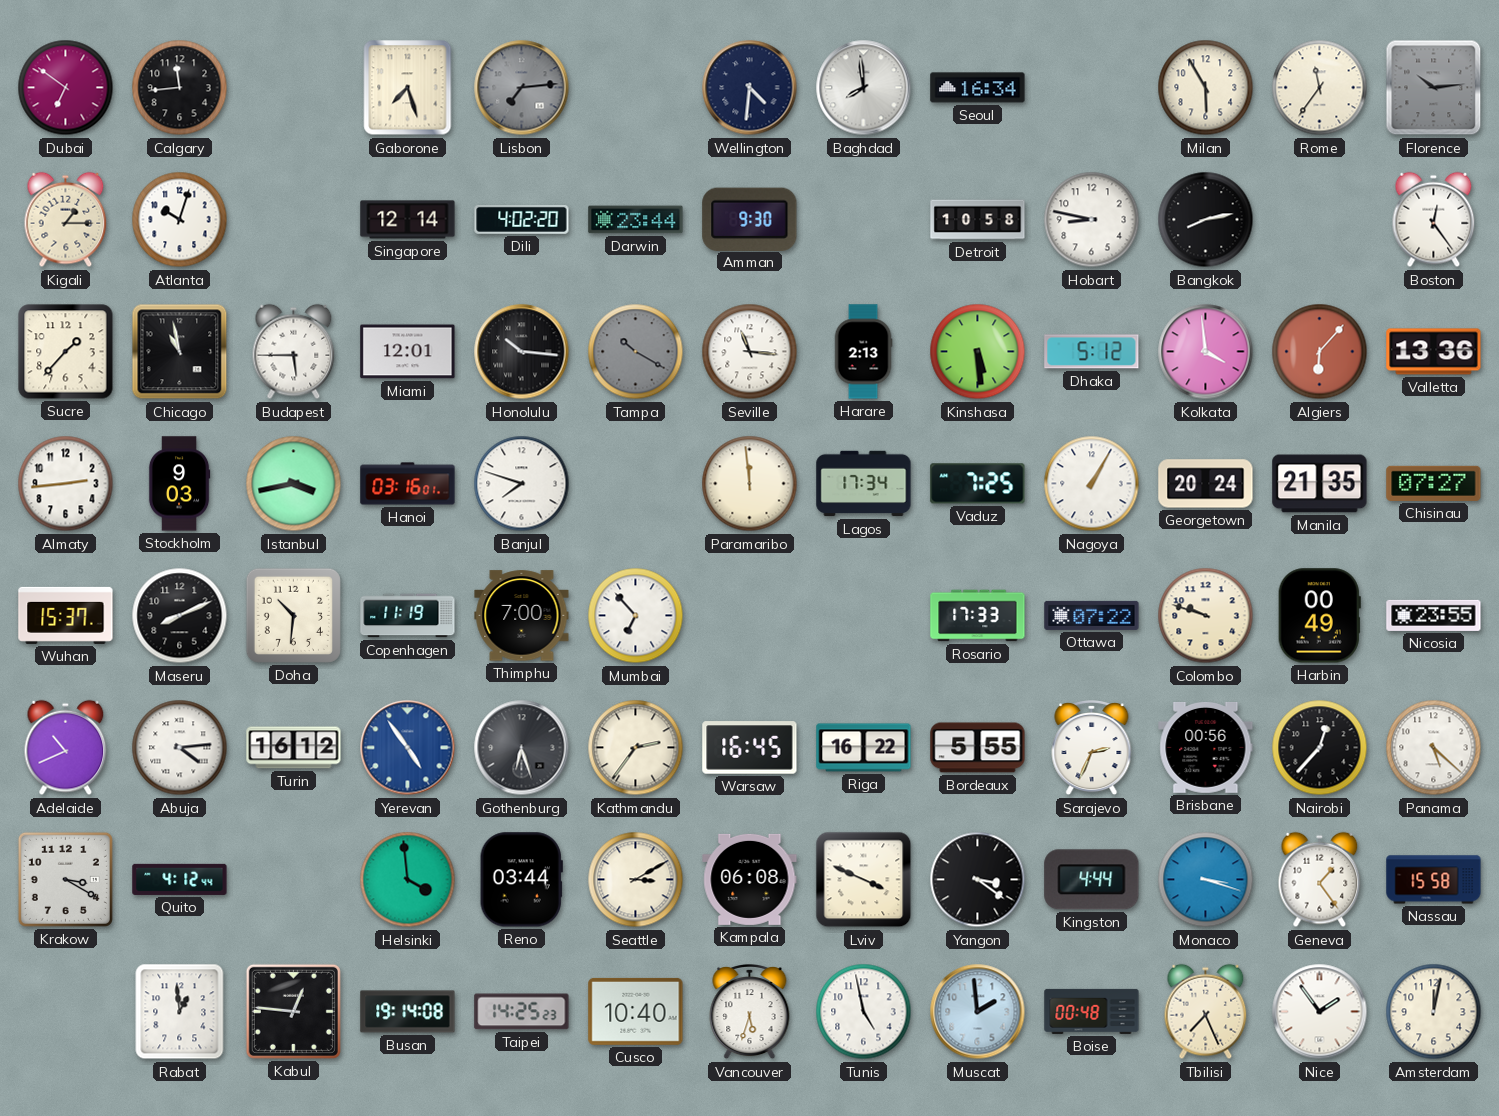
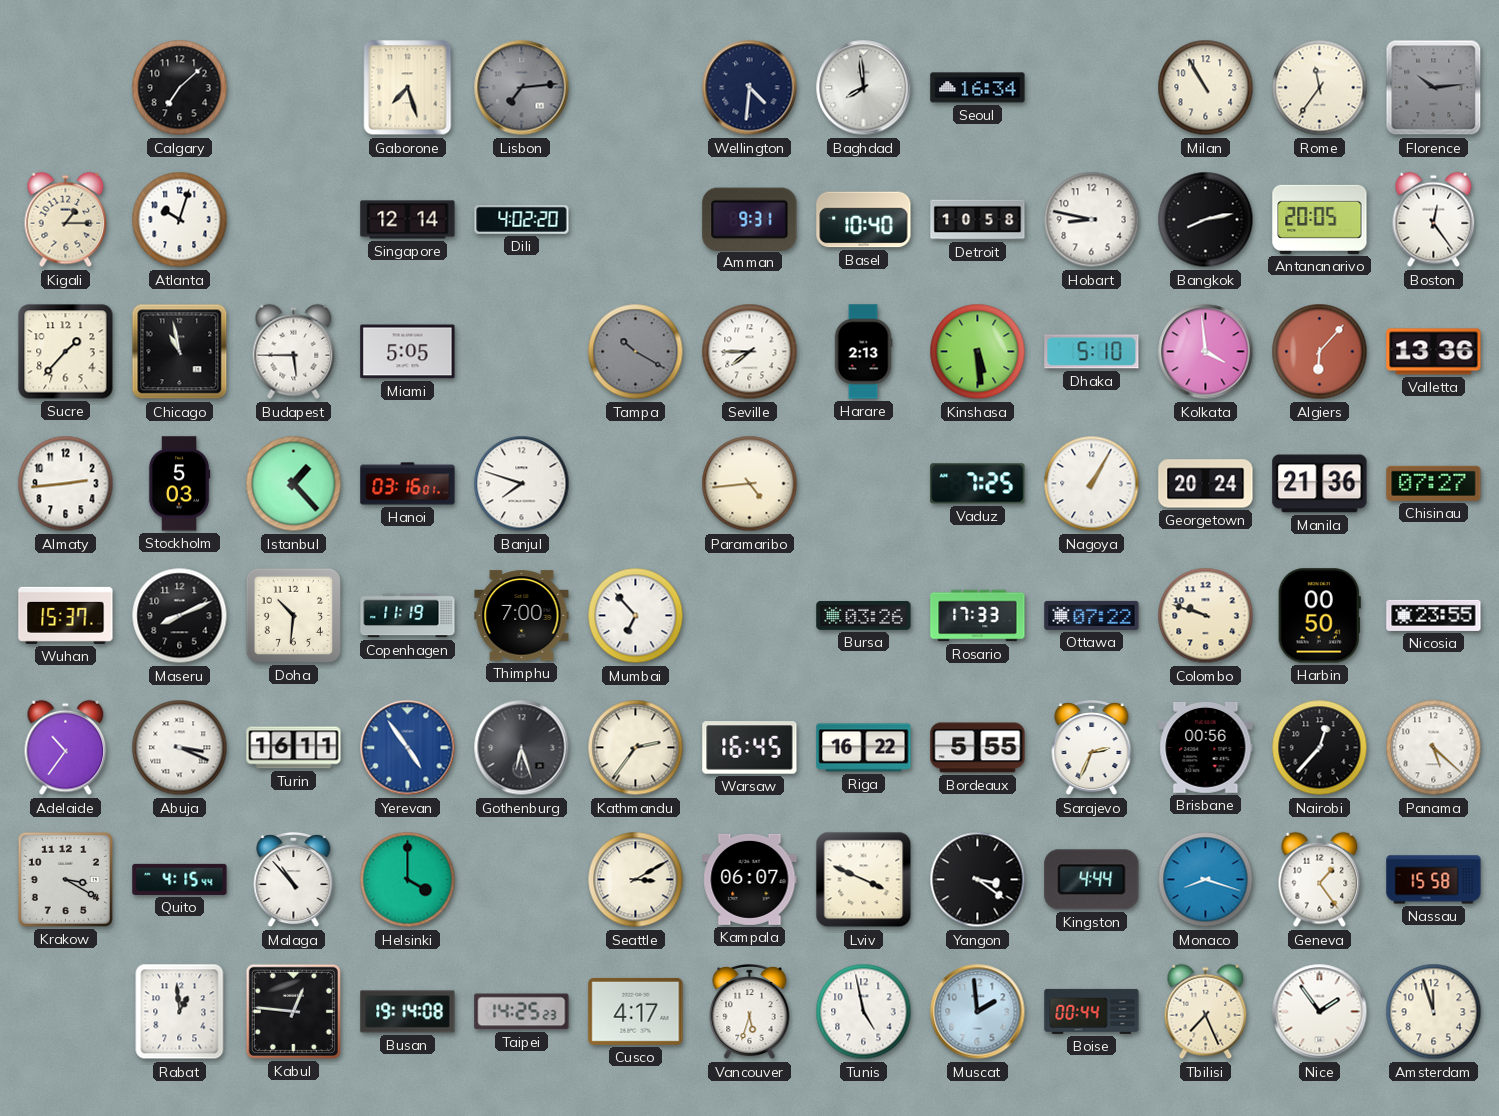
Dubai: 6:51 -> none (66, 88)
Calgary: 11:44 -> 7:08 (180, 88)
Milan: 5:55 -> 10:55 (1206, 88)
Darwin: 23:44 -> none (636, 220)
Amman: 9:30 -> 9:31 (750, 219)
Basel: none -> 10:40 (864, 220)
Antananarivo: none -> 20:05 (1320, 219)
Miami: 12:01 -> 5:05 (408, 352)
Honolulu: 10:16 -> none (522, 352)
Seville: 11:16 -> 7:45 (750, 352)
Dhaka: 5:12 -> 5:10 (1092, 352)
Stockholm: 9:03 -> 5:03 (179, 484)
Istanbul: 3:43 -> 1:23 (294, 484)
Paramaribo: 11:59 -> 4:44 (750, 484)
Lagos: 17:34 -> none (864, 484)
Manila: 21:35 -> 21:36 (1320, 484)
Bursa: none -> 03:26 (864, 616)
Harbin: 00:49 -> 00:50 (1319, 616)
Adelaide: 10:41 -> 10:36 (66, 748)
Abuja: 4:14 -> 3:19 (180, 748)
Turin: 16:12 -> 16:11 (294, 748)
Quito: 4:12 -> 4:15 (180, 879)
Malaga: none -> 10:53 (294, 881)
Helsinki: 3:59 -> 4:00 (408, 880)
Reno: 03:44 -> none (521, 880)
Kampala: 06:08 -> 06:07 (750, 879)
Monaco: 3:18 -> 8:18 (1206, 880)
Cusco: 10:40 -> 4:17 (636, 1011)
Boise: 00:48 -> 00:44 (1092, 1011)
Amsterdam: 12:02 -> 11:57 (1434, 1012)
